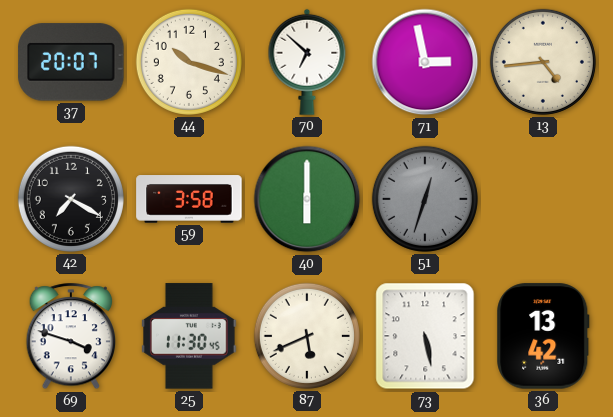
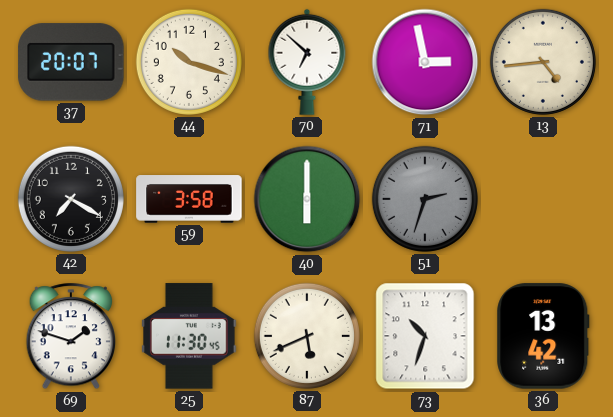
51: 12:33 -> 2:33 (425, 199)
69: 3:48 -> 1:48 (71, 337)
73: 5:28 -> 10:33 (425, 336)
